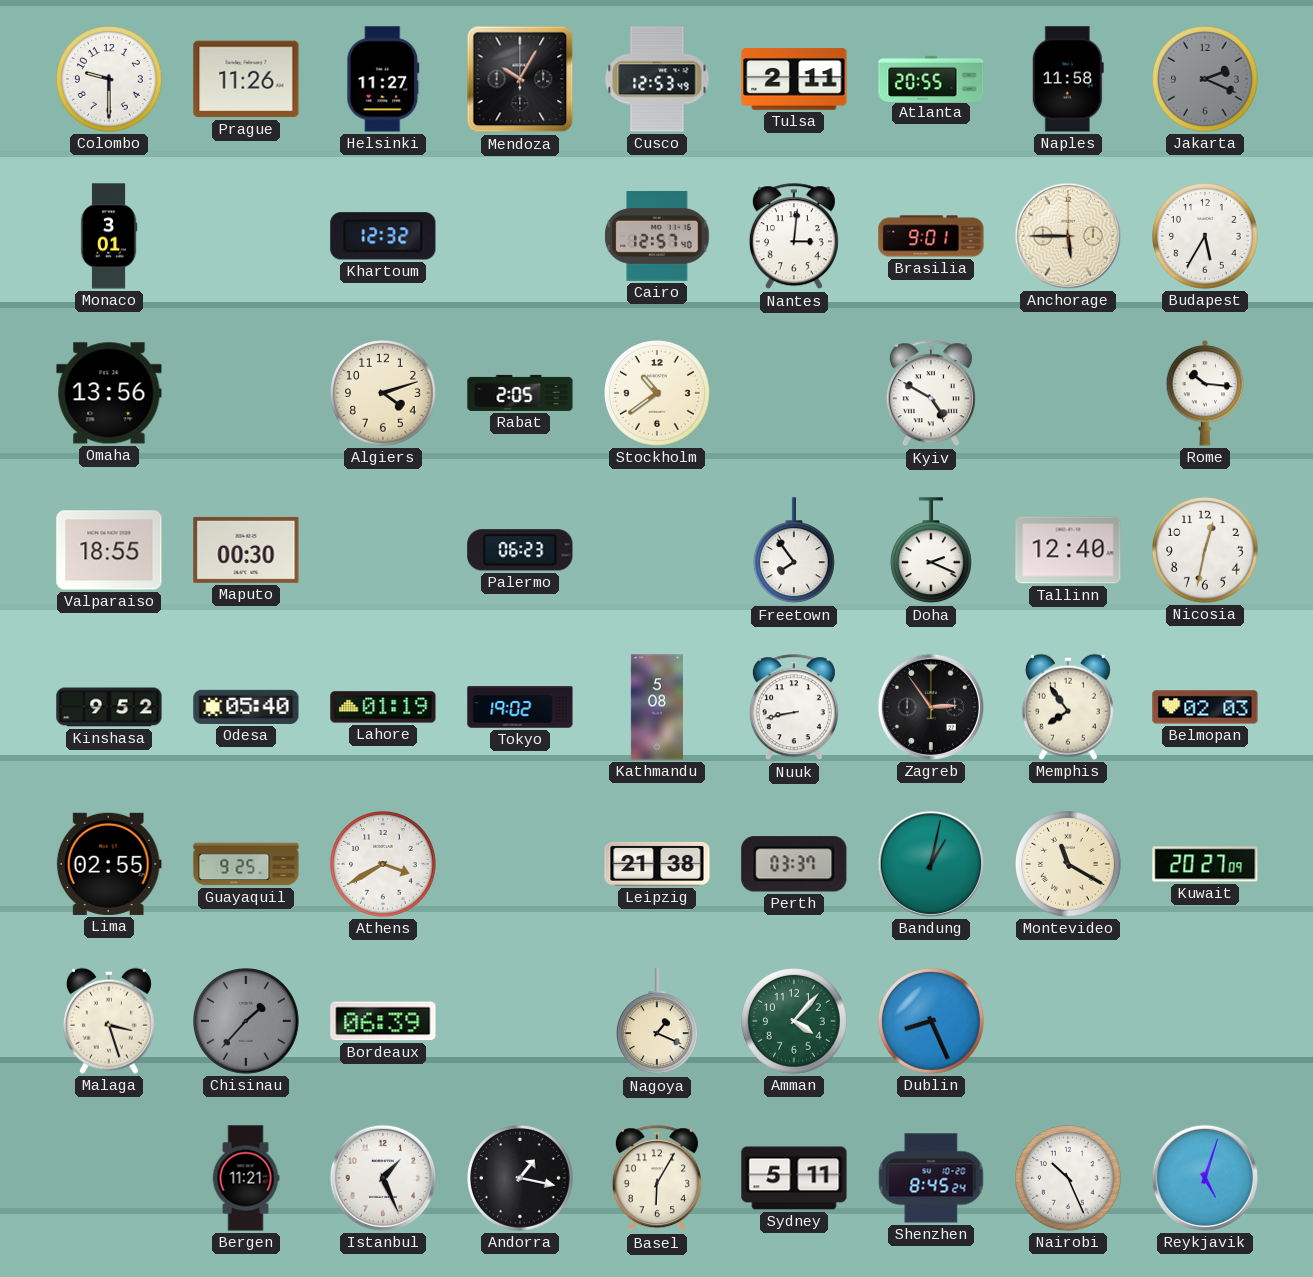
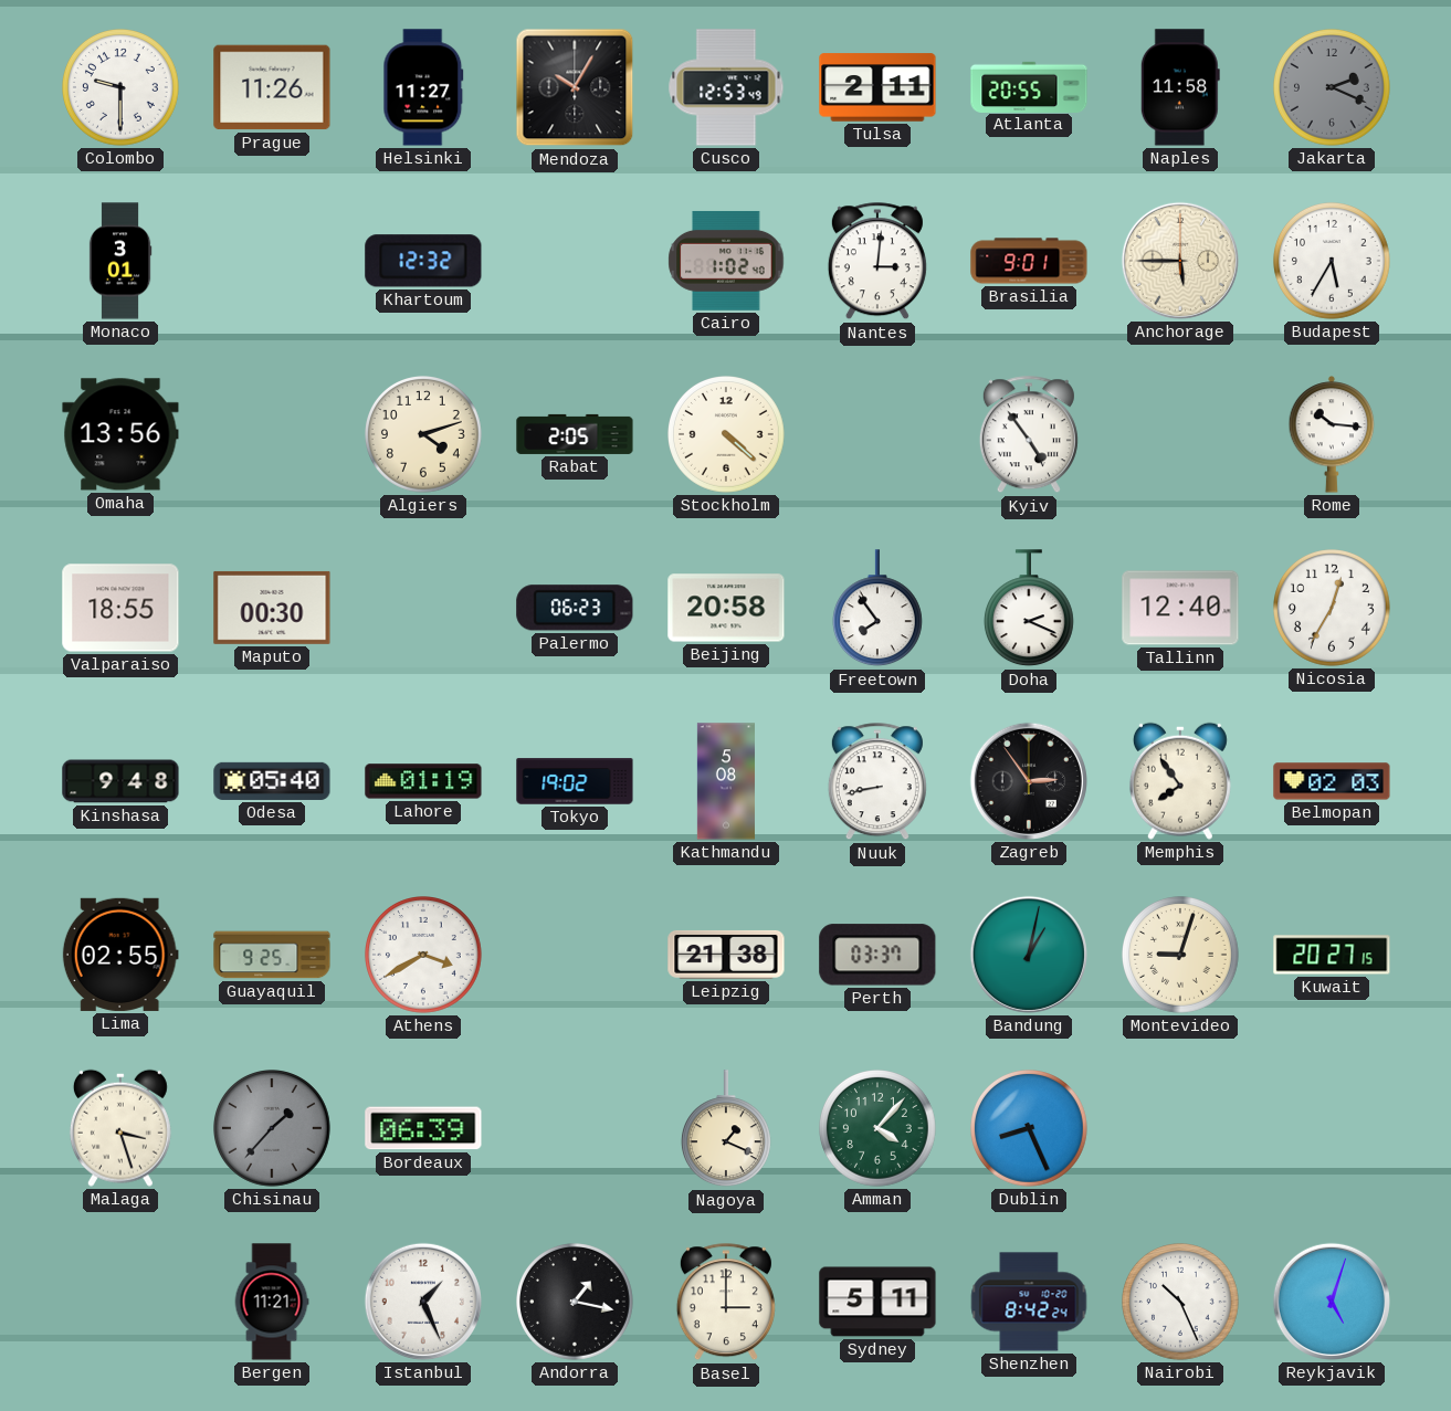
Cairo: 12:57 -> 1:02 (726, 261)
Stockholm: 10:39 -> 4:22 (727, 435)
Kyiv: 4:50 -> 4:54 (1029, 435)
Beijing: none -> 20:58 (726, 608)
Nicosia: 12:32 -> 12:35 (1333, 609)
Kinshasa: 9:52 -> 9:48 (120, 781)
Montevideo: 11:20 -> 9:03 (1181, 956)
Kuwait: 20:27:09 -> 20:27:15 (1332, 955)
Basel: 6:05 -> 3:00 (726, 1303)
Shenzhen: 8:45 -> 8:42 (1029, 1302)
